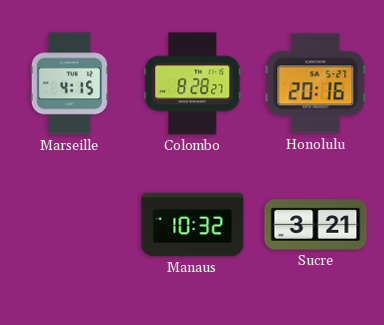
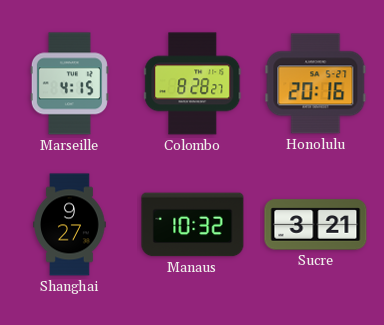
Shanghai: none -> 9:27 (70, 225)
